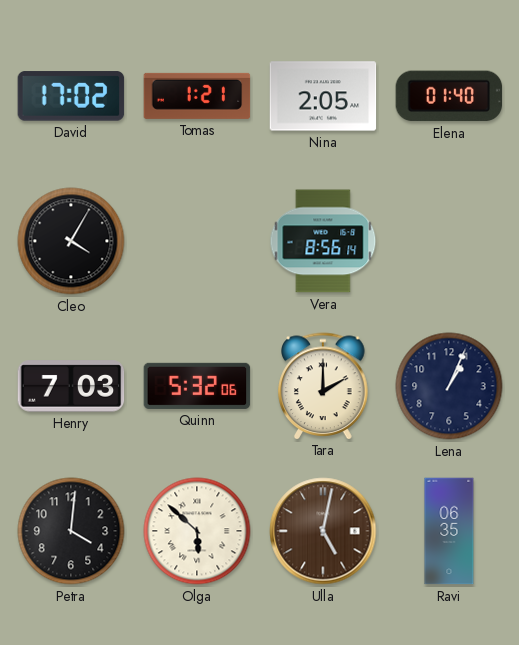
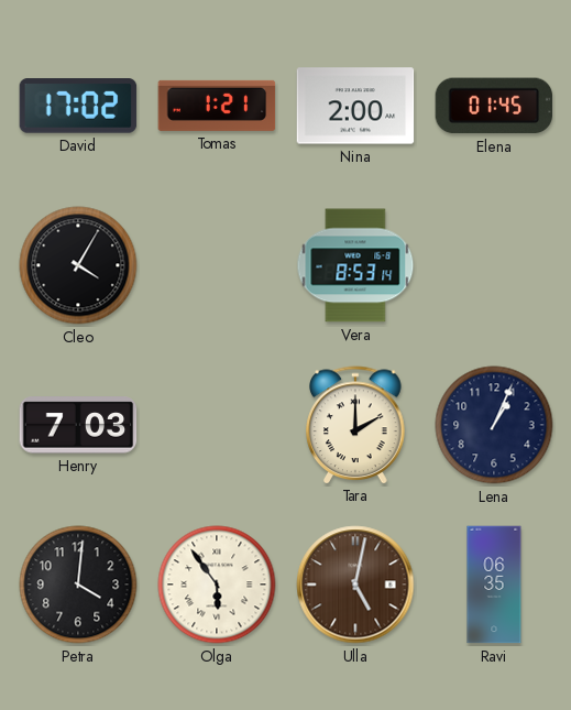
Nina: 2:05 -> 2:00 (355, 106)
Elena: 01:40 -> 01:45 (494, 106)
Vera: 8:56 -> 8:53 (355, 265)
Quinn: 5:32 -> none (197, 386)
Olga: 5:52 -> 5:54 (217, 585)
